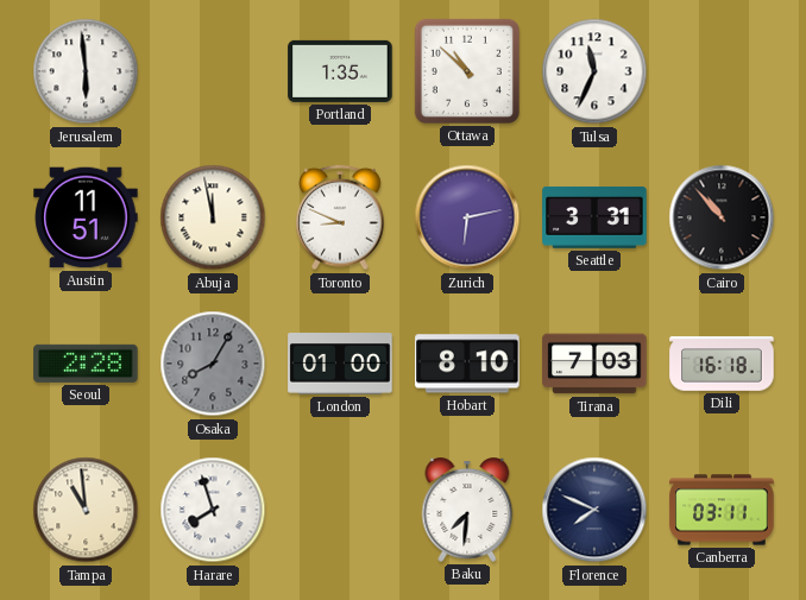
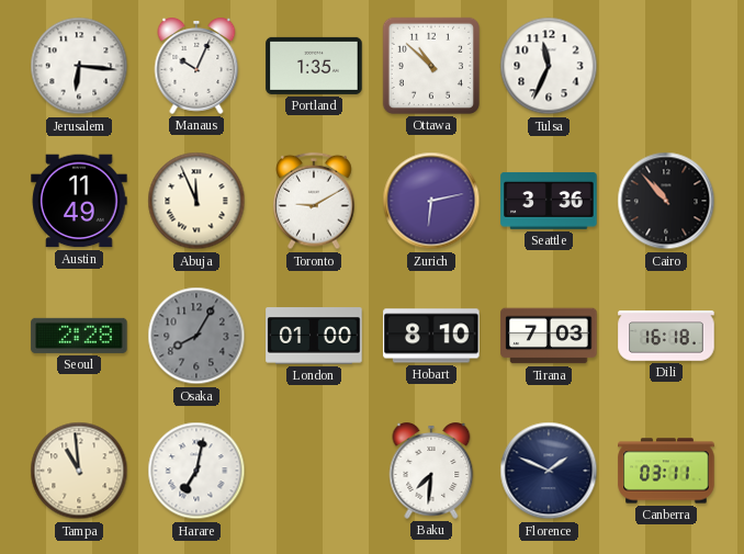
Jerusalem: 5:59 -> 6:16 (79, 66)
Manaus: none -> 10:04 (196, 67)
Austin: 11:51 -> 11:49 (79, 201)
Abuja: 11:58 -> 11:56 (196, 201)
Toronto: 8:49 -> 9:10 (314, 201)
Seattle: 3:31 -> 3:36 (549, 201)
Harare: 7:57 -> 7:02 (196, 471)
Florence: 7:49 -> 1:49 (549, 471)
